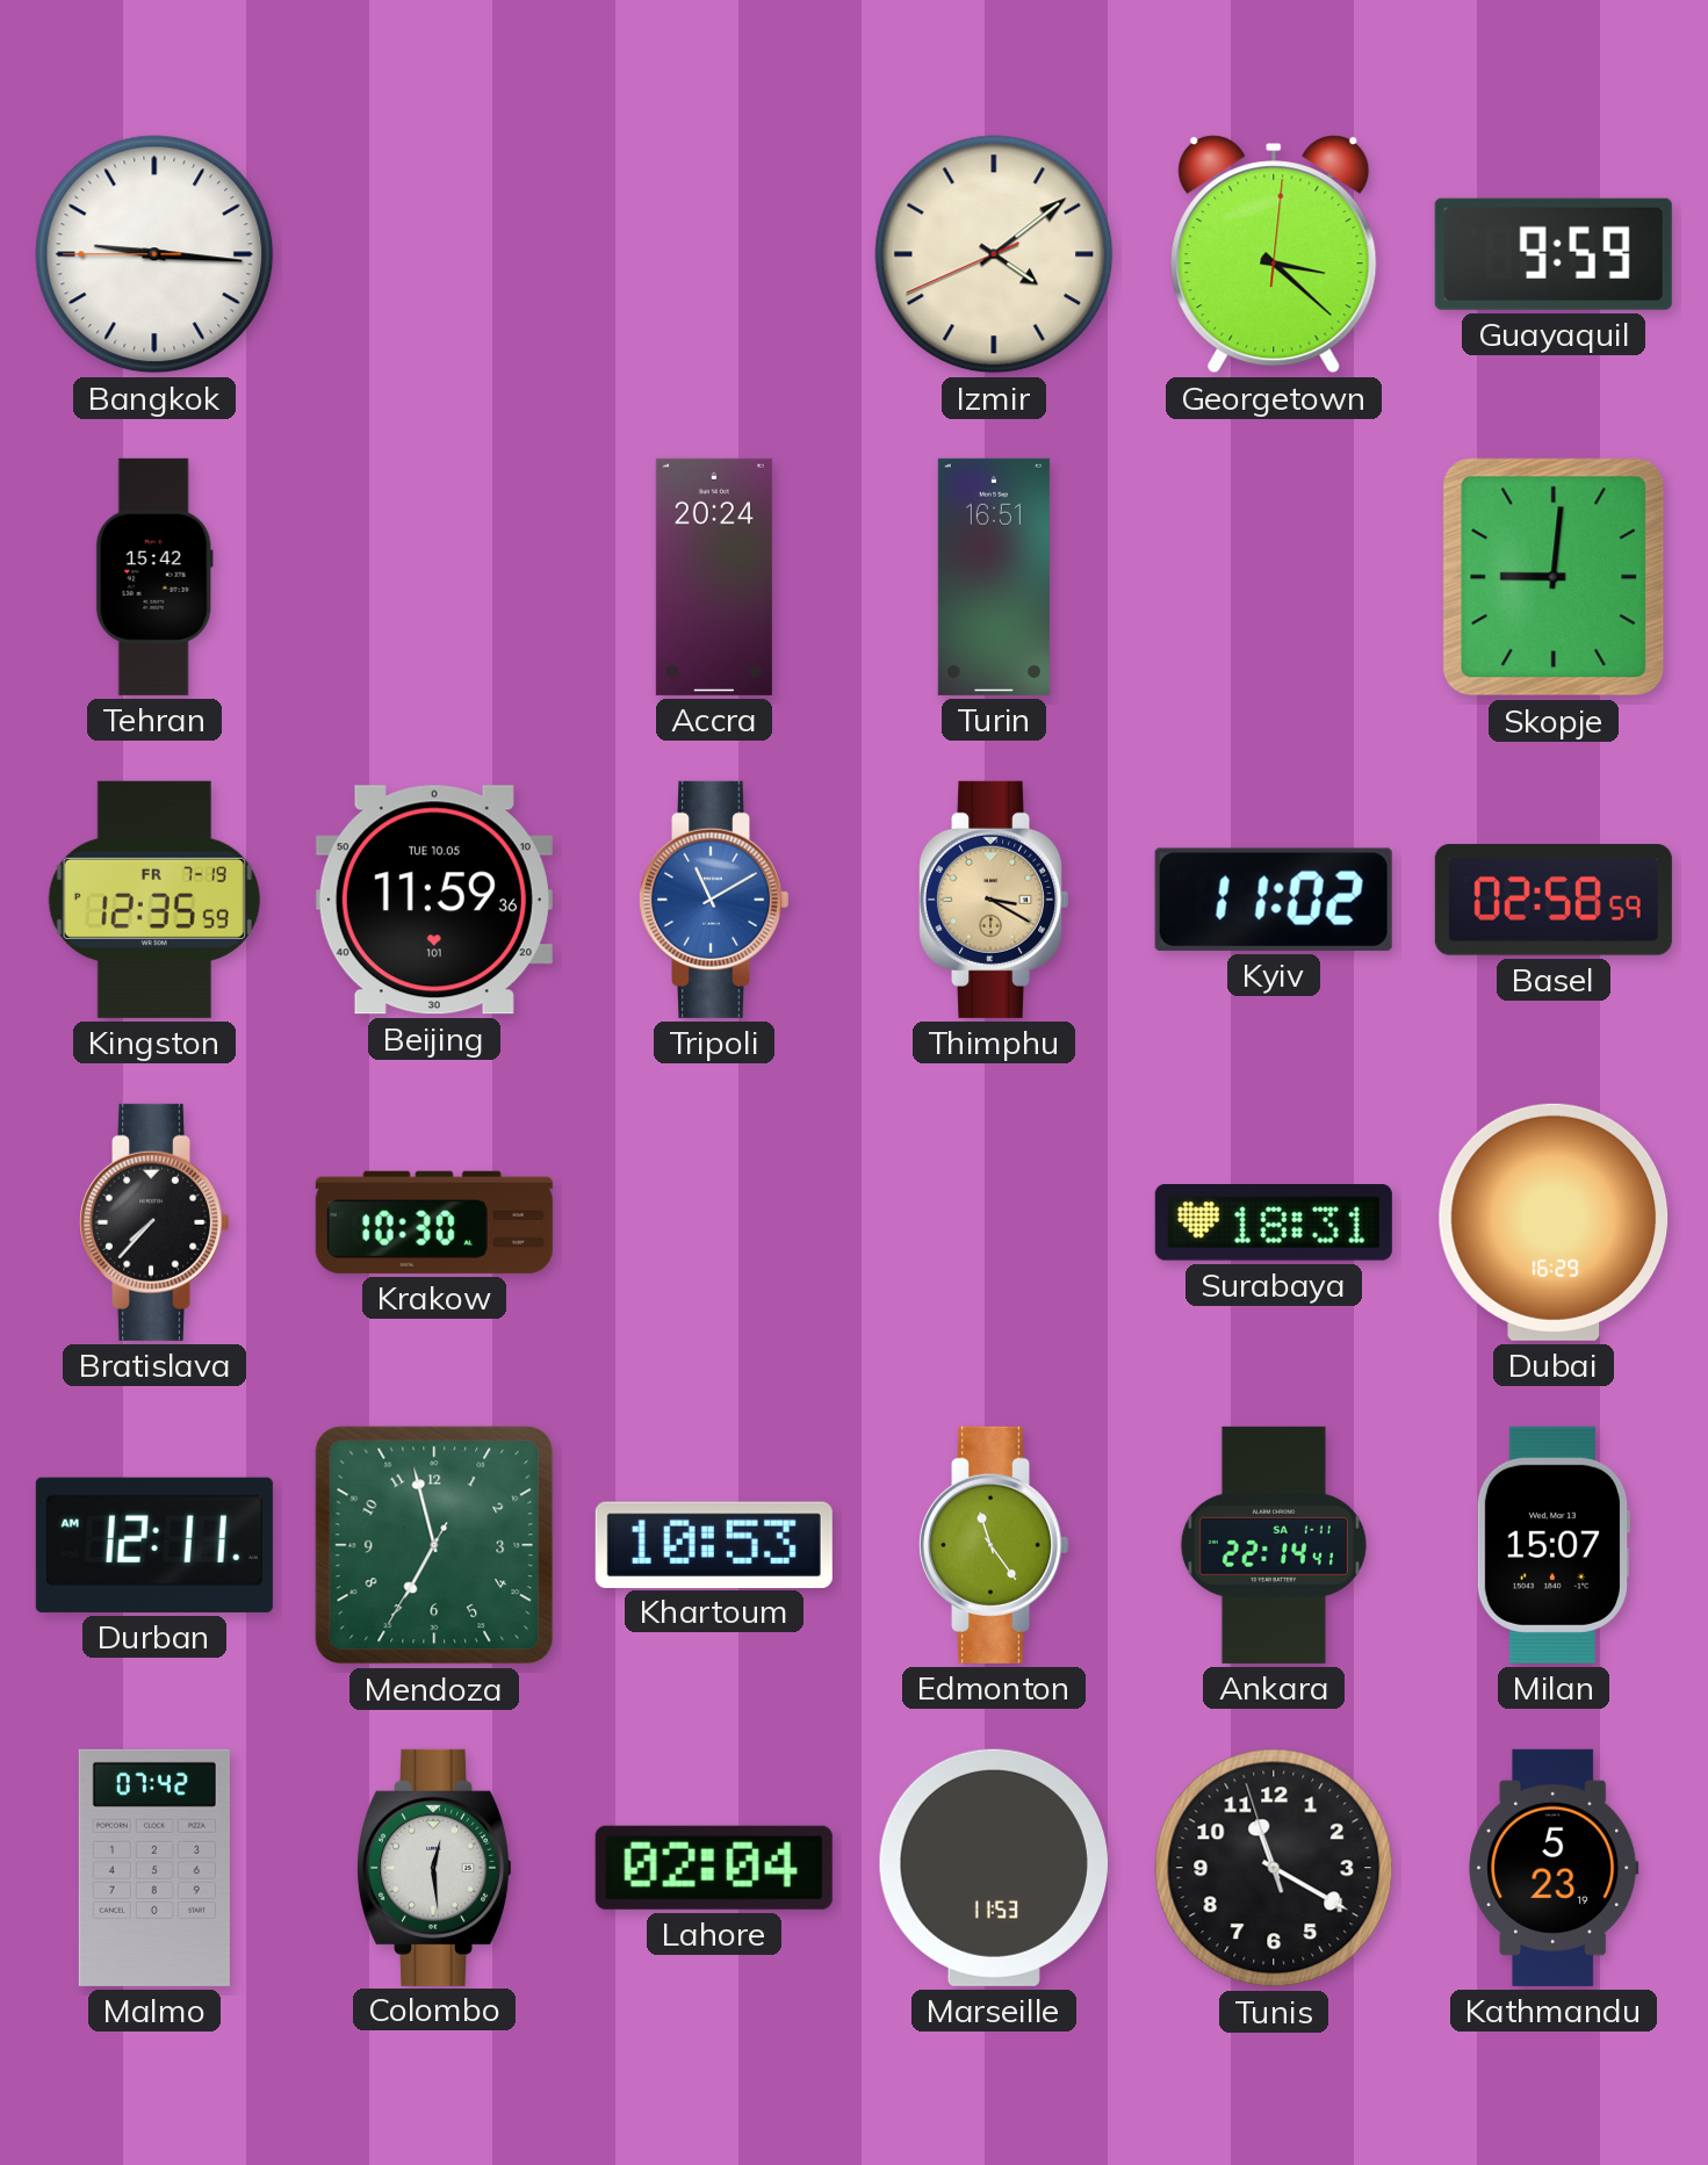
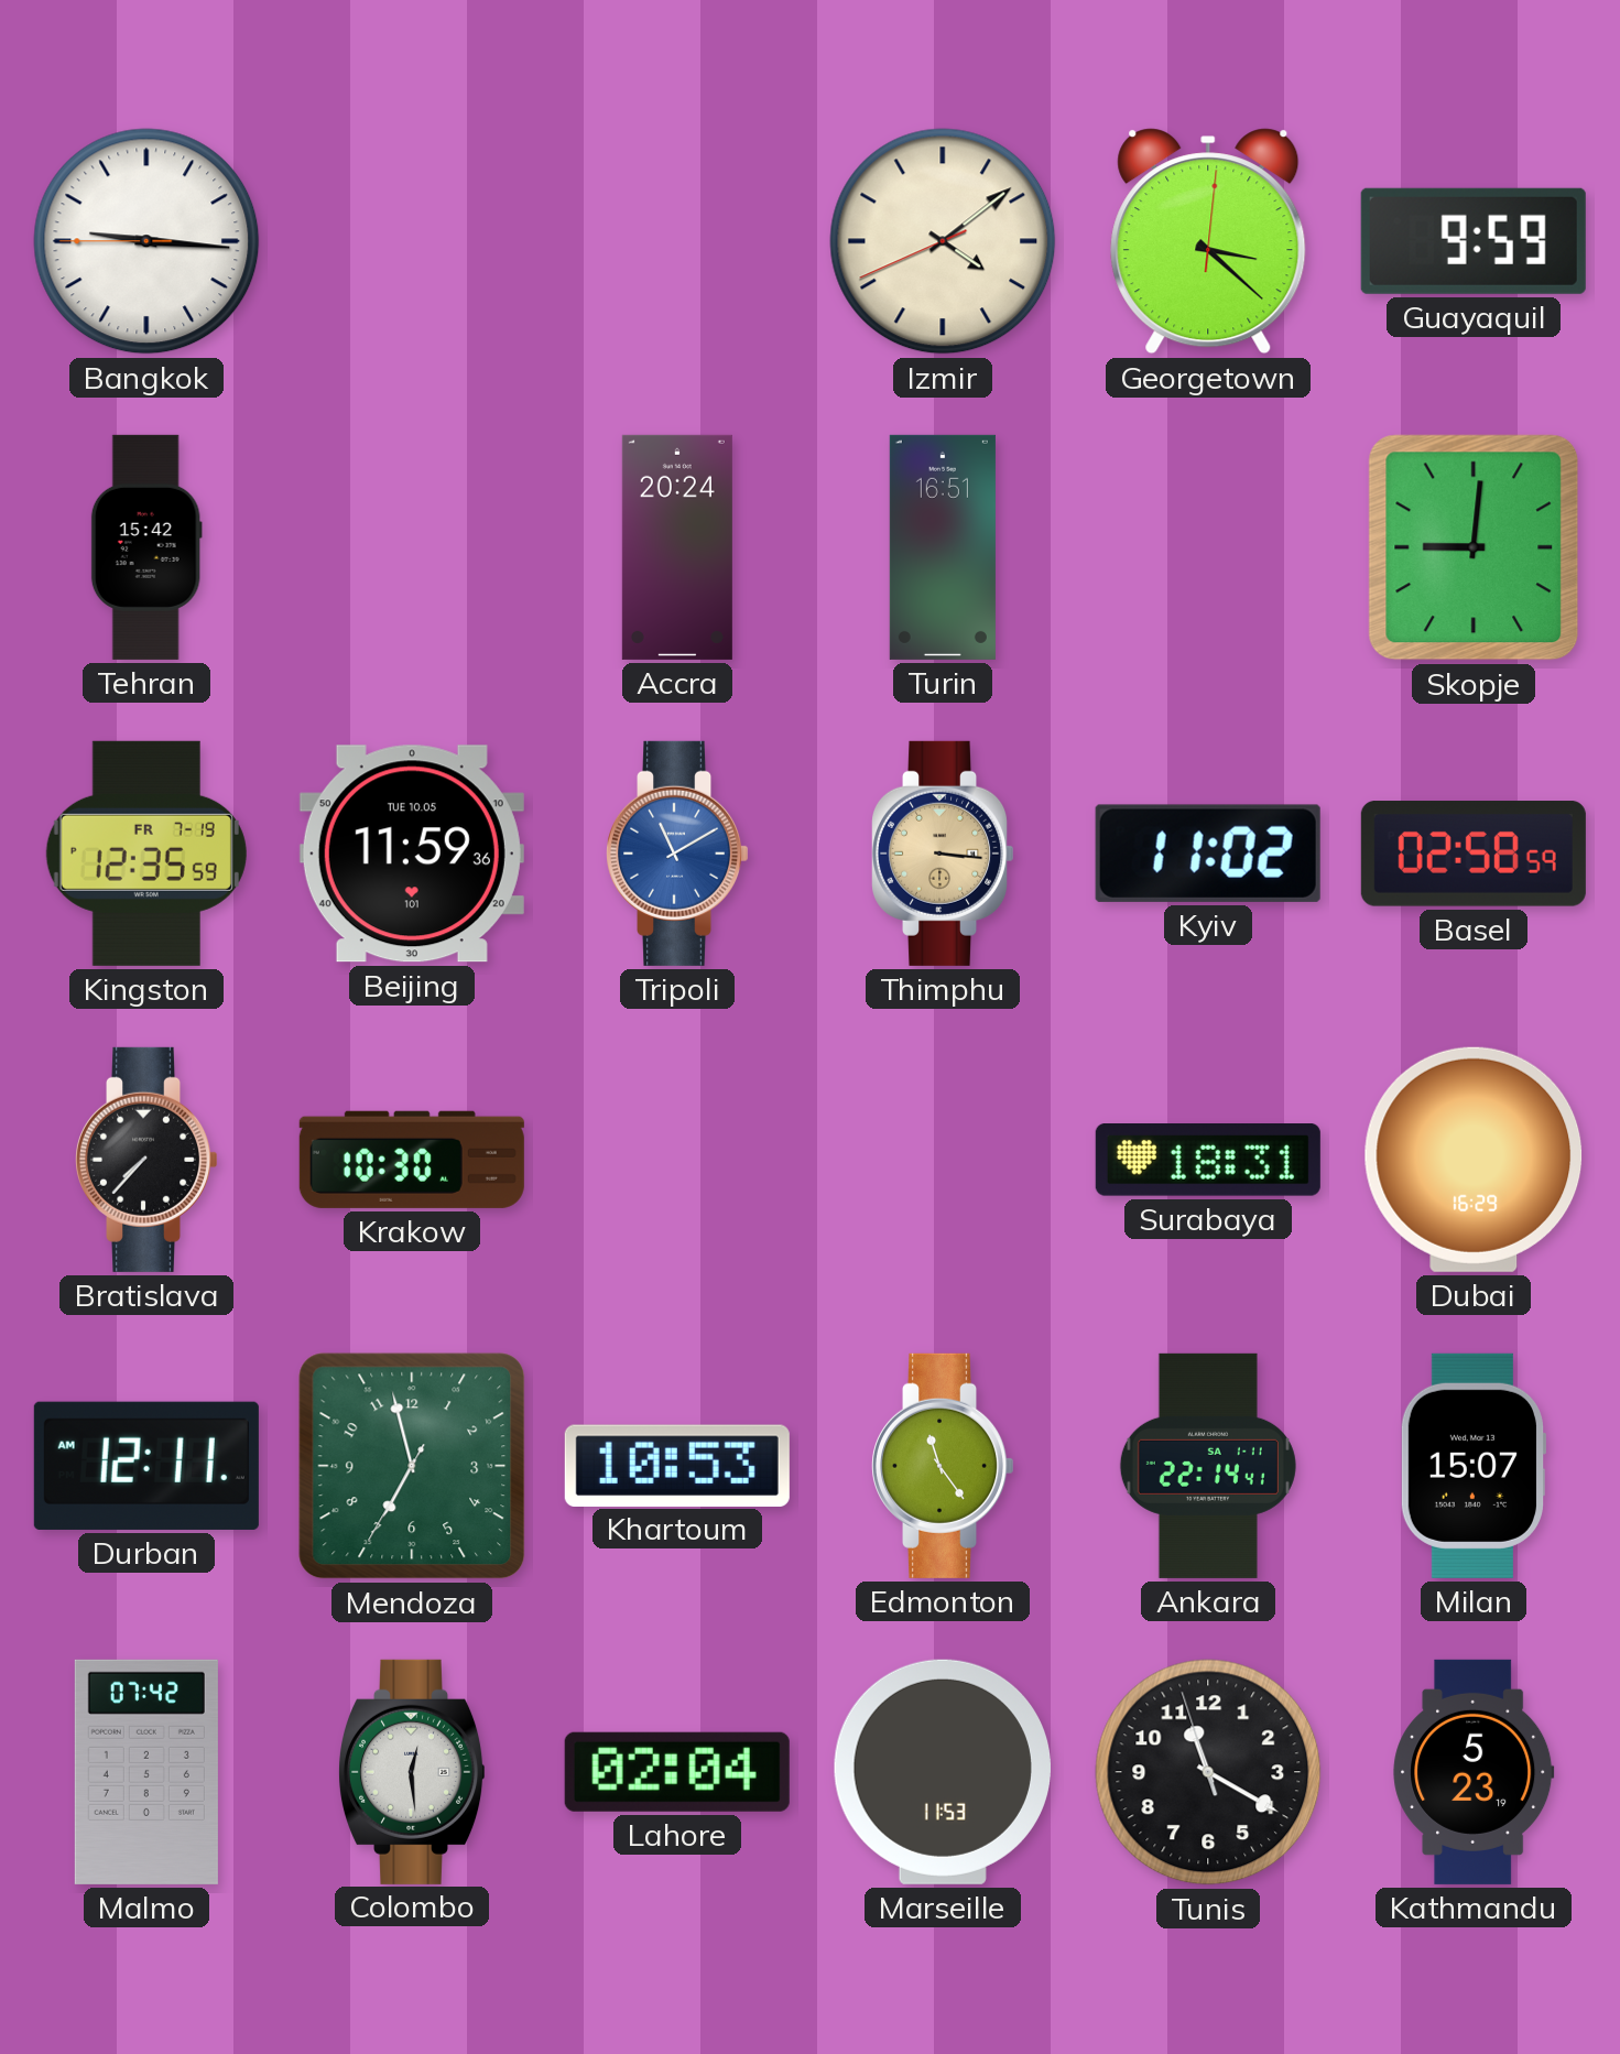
Thimphu: 3:20 -> 3:16 (944, 854)
